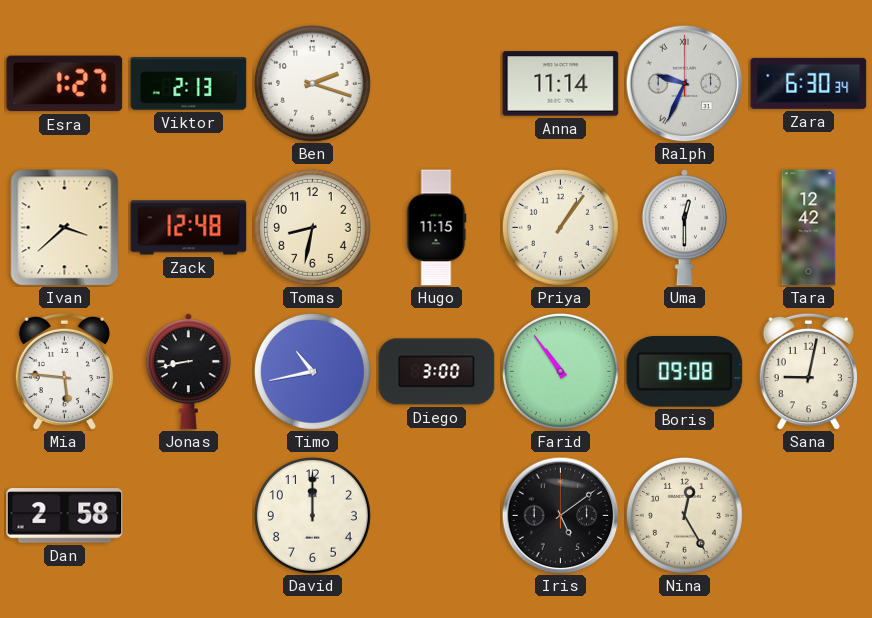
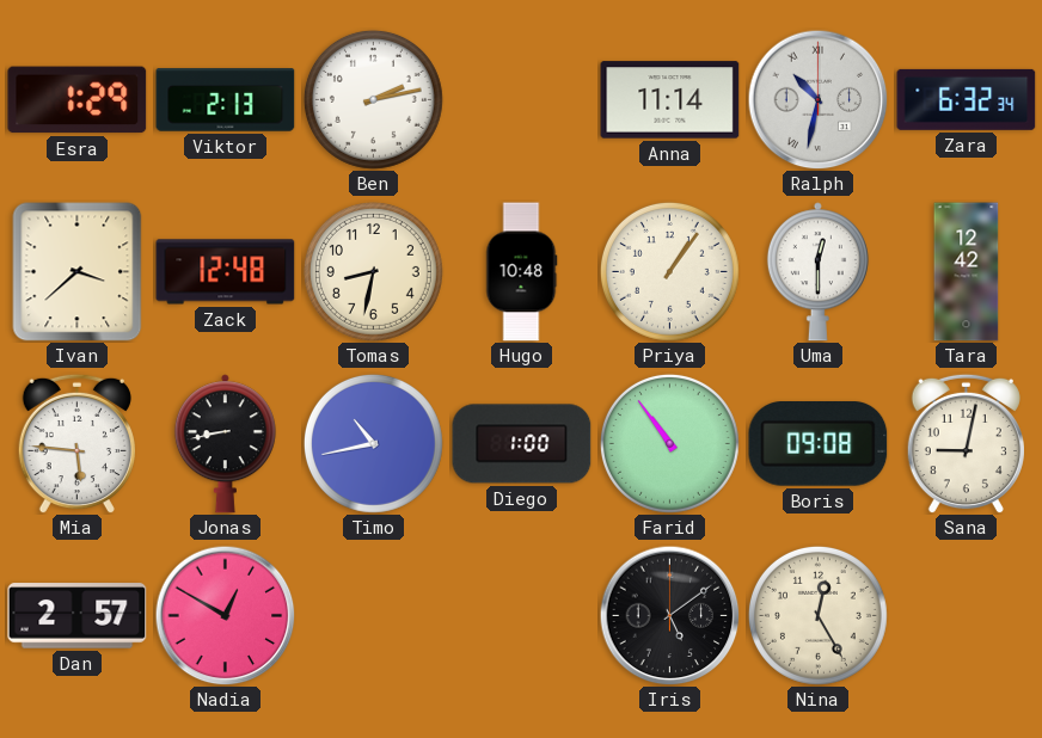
Esra: 1:27 -> 1:29 (78, 100)
Ben: 2:18 -> 2:13 (373, 99)
Ralph: 9:34 -> 10:32 (817, 99)
Zara: 6:30 -> 6:32 (967, 99)
Hugo: 11:15 -> 10:48 (522, 272)
Diego: 3:00 -> 1:00 (522, 444)
Dan: 2:58 -> 2:57 (78, 616)
Nadia: none -> 12:50 (225, 615)
David: 12:00 -> none (312, 515)
